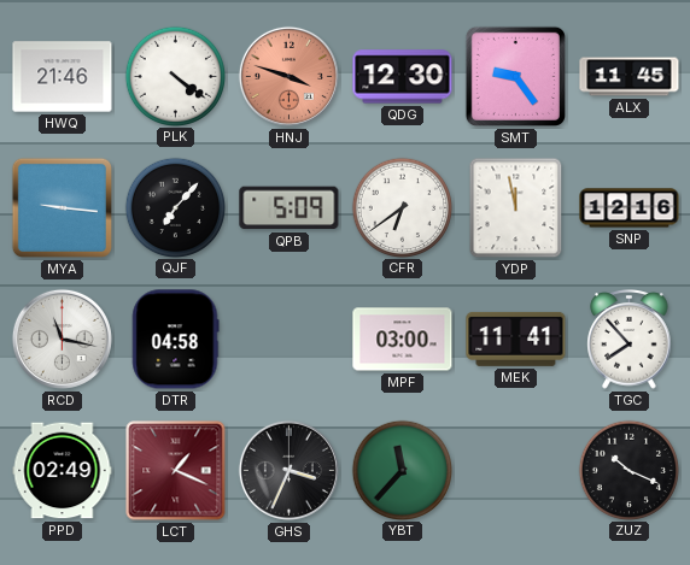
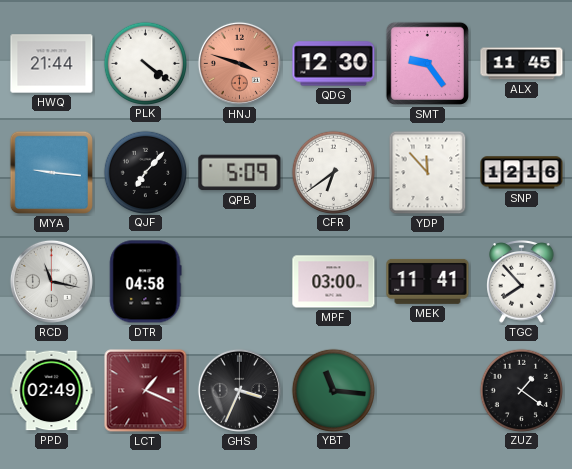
HWQ: 21:46 -> 21:44 (52, 64)
YDP: 11:58 -> 11:53 (428, 173)
YBT: 11:37 -> 11:16 (333, 390)
ZUZ: 10:19 -> 1:21 (521, 390)
